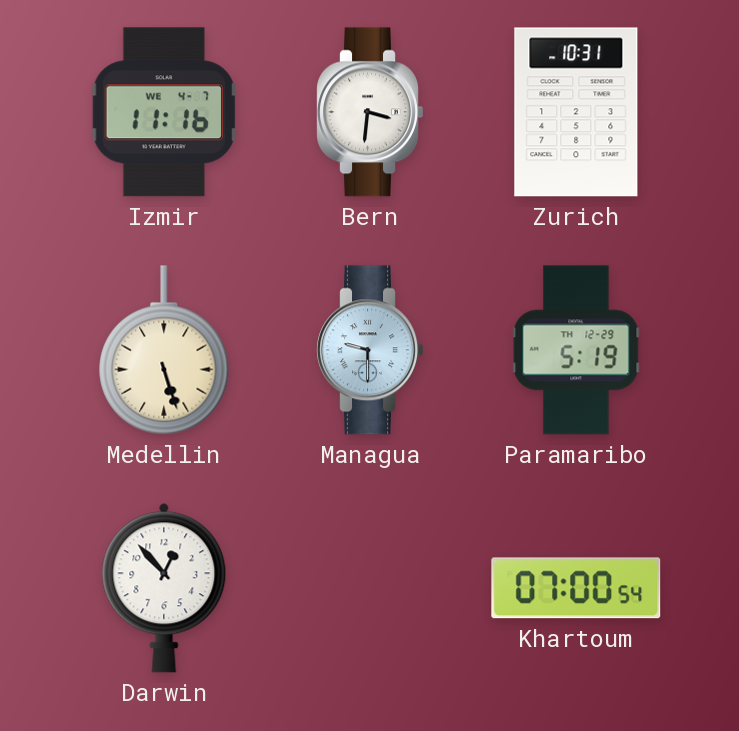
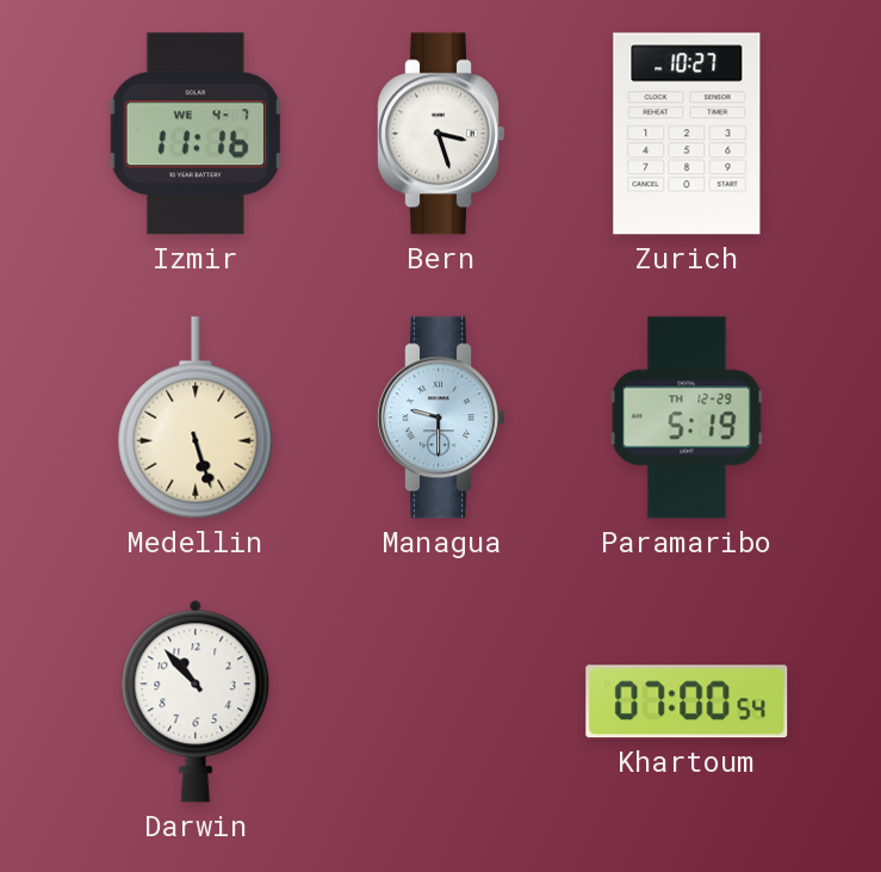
Bern: 3:31 -> 3:27 (440, 134)
Zurich: 10:31 -> 10:27 (687, 134)
Darwin: 12:53 -> 10:53 (196, 701)
